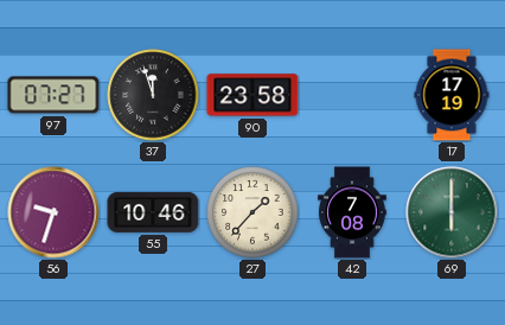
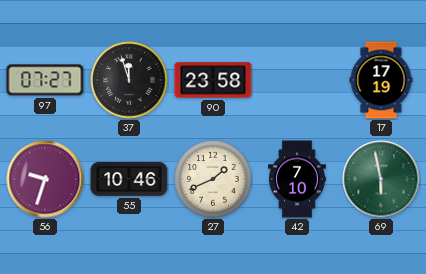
27: 1:37 -> 1:41 (213, 179)
42: 7:08 -> 7:10 (297, 179)
69: 6:00 -> 5:58 (381, 179)
